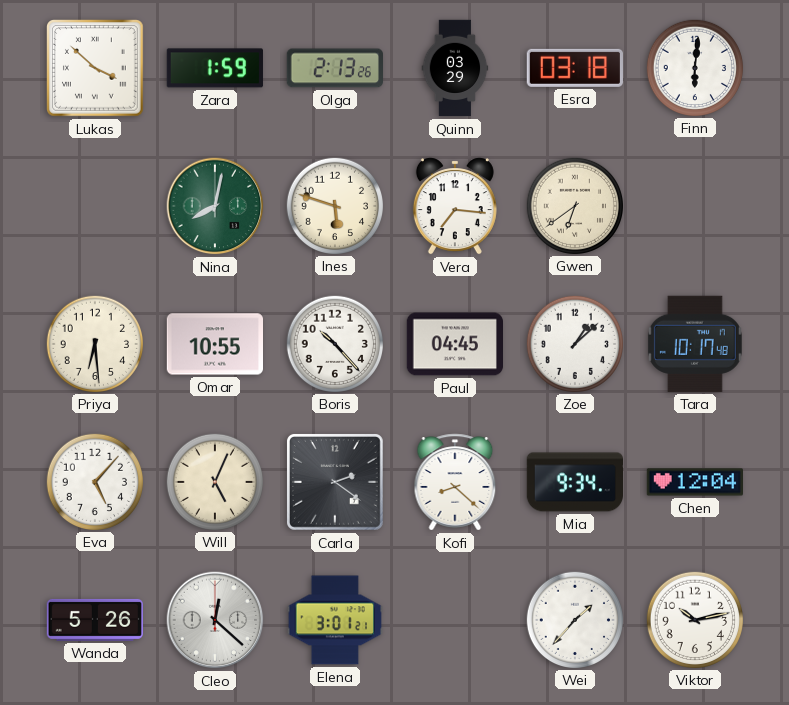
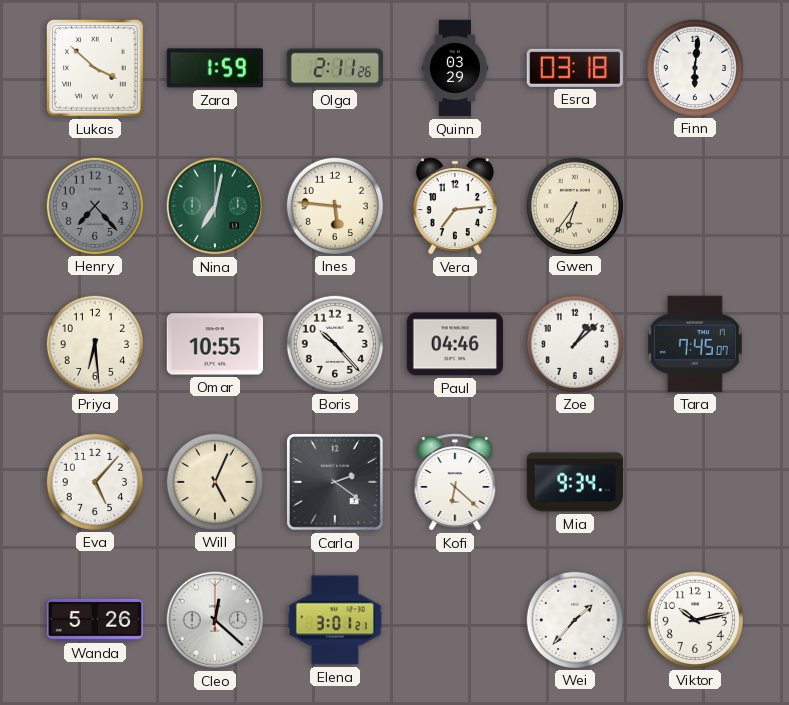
Olga: 2:13 -> 2:11 (334, 68)
Henry: none -> 7:23 (94, 205)
Nina: 8:02 -> 7:02 (215, 206)
Ines: 5:48 -> 5:46 (334, 205)
Vera: 7:16 -> 7:14 (455, 206)
Gwen: 6:39 -> 6:36 (574, 205)
Paul: 04:45 -> 04:46 (454, 344)
Tara: 10:17 -> 7:45 (695, 344)
Kofi: 8:22 -> 6:22 (455, 482)
Chen: 12:04 -> none (694, 482)
